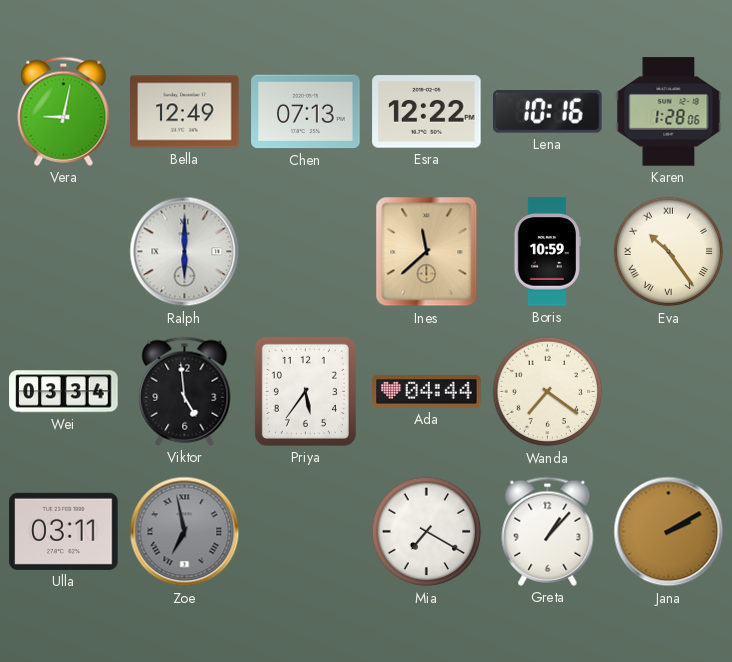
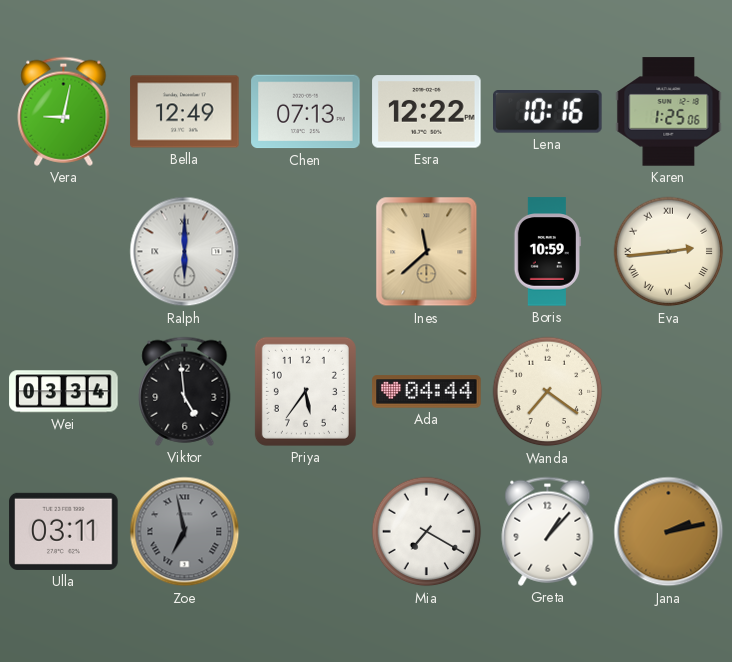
Karen: 1:28 -> 1:25 (669, 112)
Eva: 10:24 -> 2:44 (669, 252)
Jana: 2:10 -> 2:13 (669, 532)
